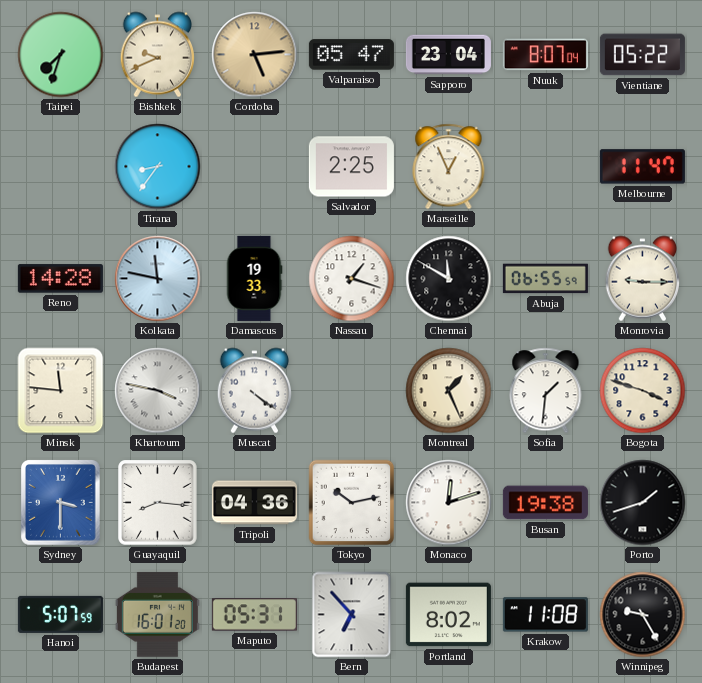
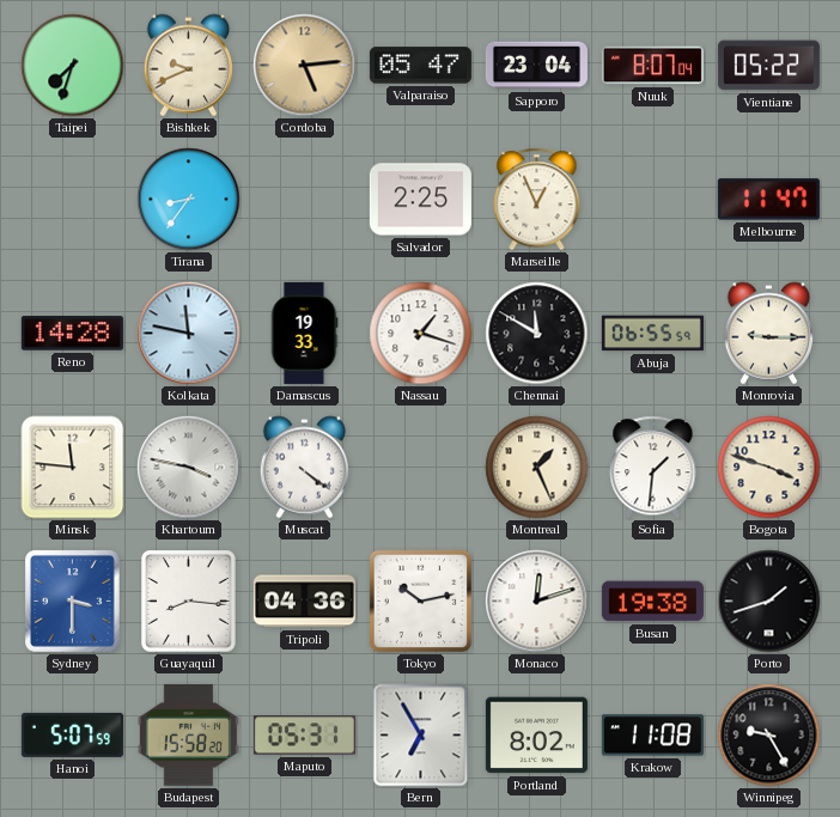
Budapest: 16:01 -> 15:58 (188, 734)
Bern: 6:53 -> 6:55 (421, 736)
